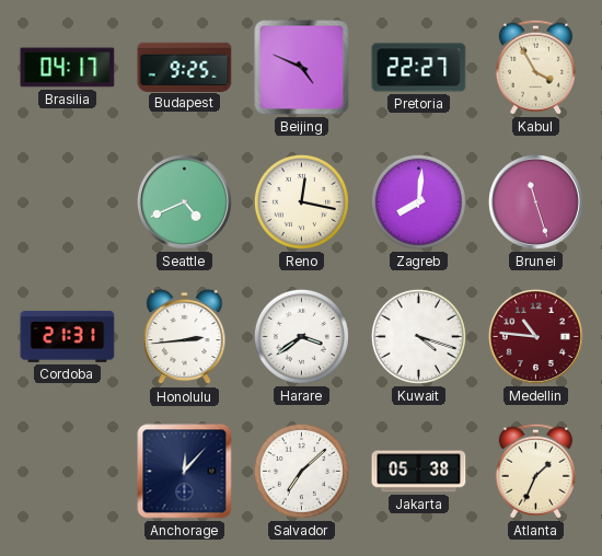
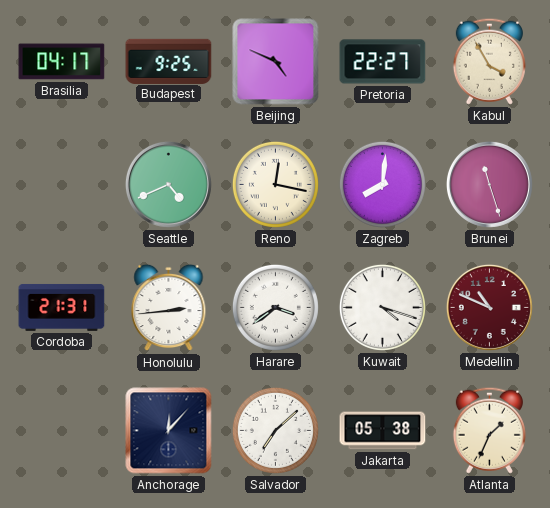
Medellin: 10:46 -> 10:49 (489, 307)
